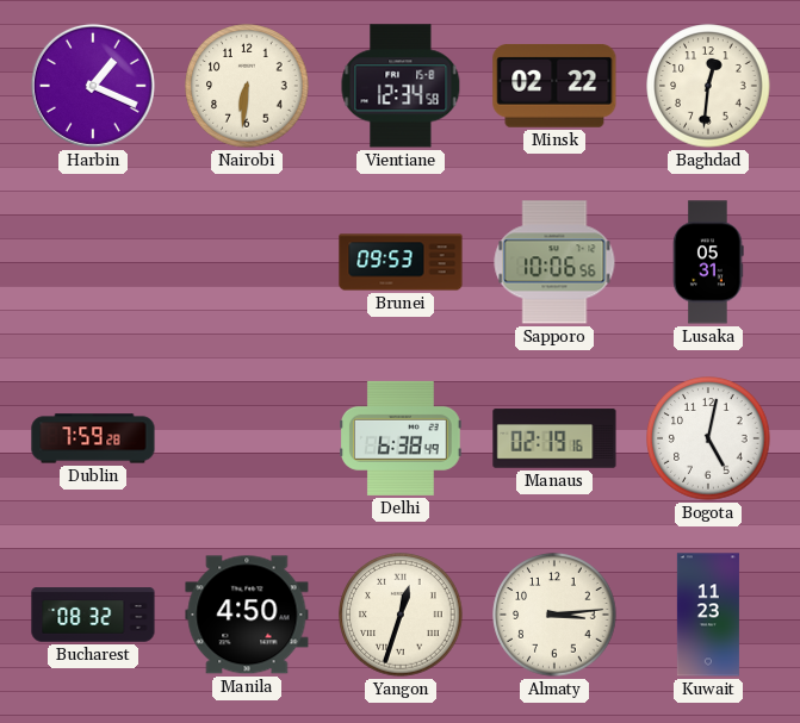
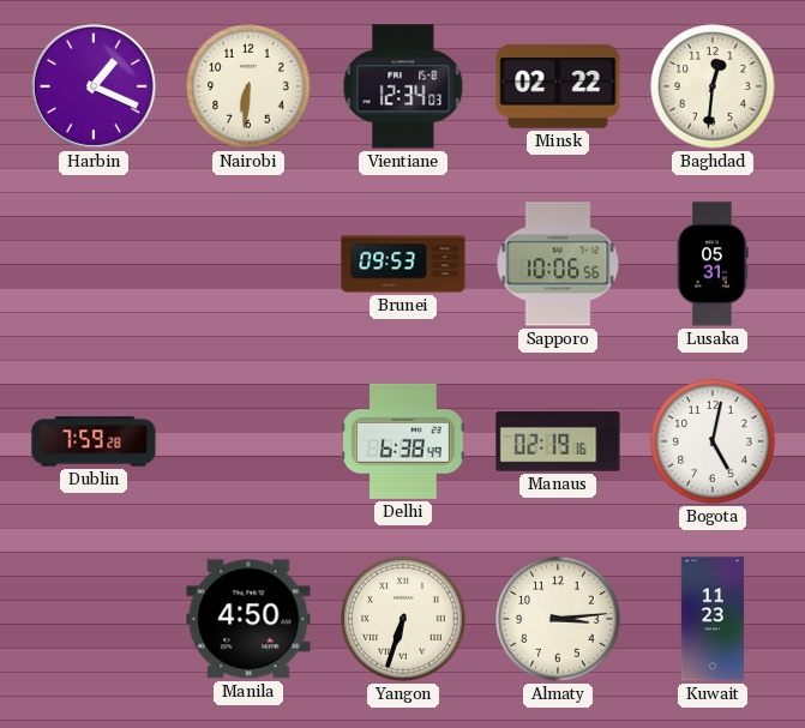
Vientiane: 12:34:58 -> 12:34:03 (403, 86)
Bucharest: 08:32 -> none (93, 615)
Yangon: 12:33 -> 6:33 (403, 619)
